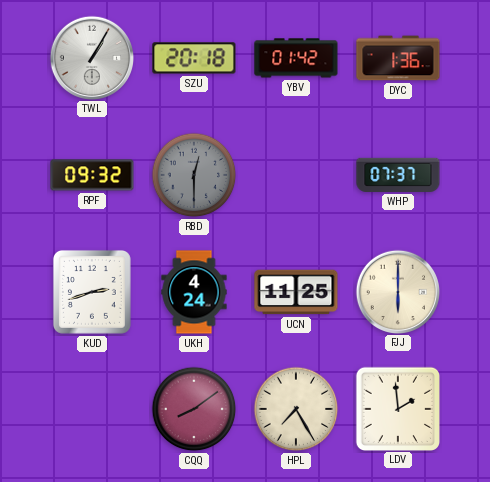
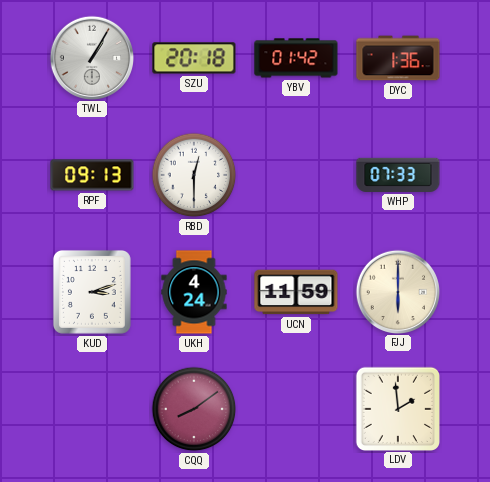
RPF: 09:32 -> 09:13 (92, 175)
RBD dial: grey -> white (194, 175)
WHP: 07:37 -> 07:33 (398, 175)
KUD: 2:42 -> 3:12 (92, 292)
UCN: 11:25 -> 11:59 (296, 292)
HPL: 7:25 -> none (296, 409)
